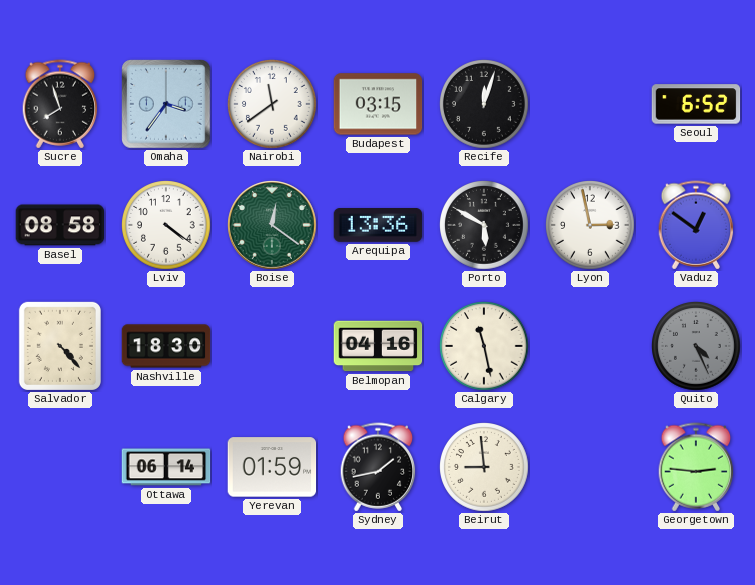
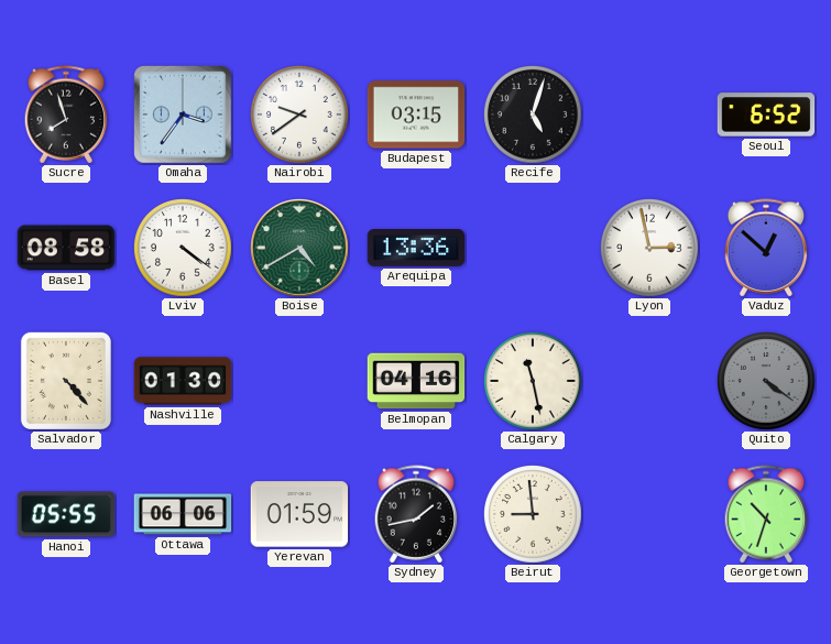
Nairobi: 11:39 -> 9:39 (300, 116)
Recife: 12:03 -> 5:03 (534, 116)
Boise: 12:21 -> 4:40 (300, 249)
Porto: 5:50 -> none (485, 226)
Vaduz: 12:51 -> 12:52 (766, 248)
Nashville: 18:30 -> 01:30 (183, 381)
Quito: 4:26 -> 4:21 (767, 382)
Hanoi: none -> 05:55 (66, 514)
Ottawa: 06:14 -> 06:06 (183, 514)
Georgetown: 2:46 -> 10:33 (766, 514)
